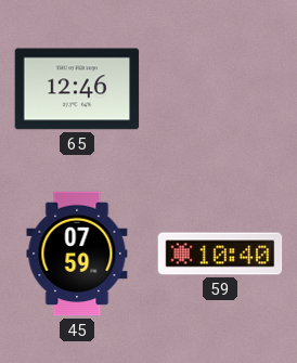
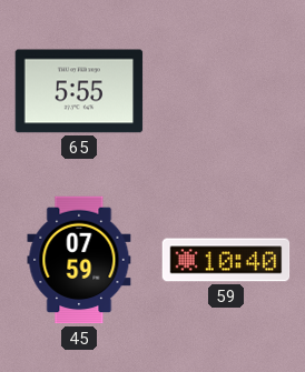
65: 12:46 -> 5:55 (79, 91)
